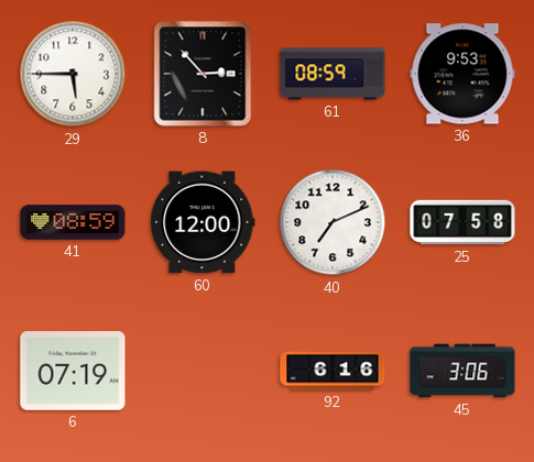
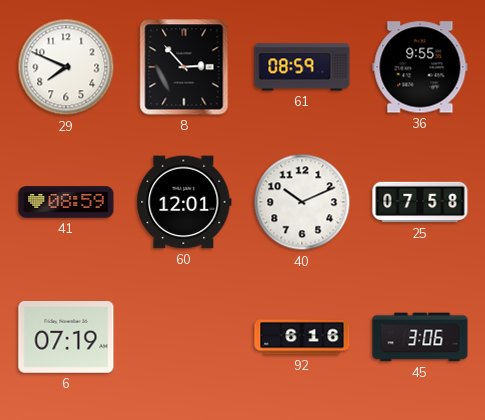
29: 5:45 -> 7:49 (66, 67)
36: 9:53 -> 9:55 (420, 67)
60: 12:00 -> 12:01 (184, 202)
40: 7:11 -> 10:11 (302, 202)
